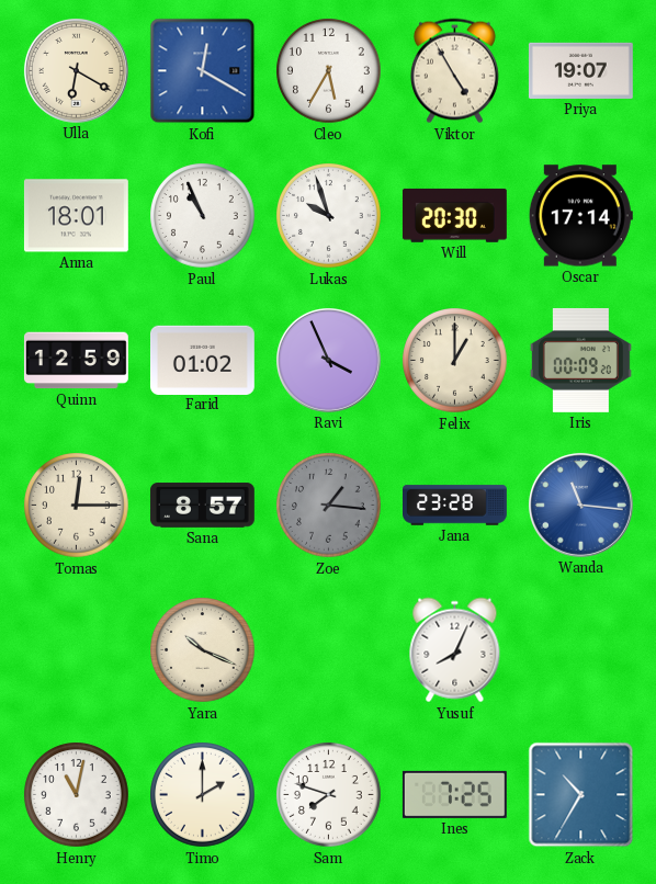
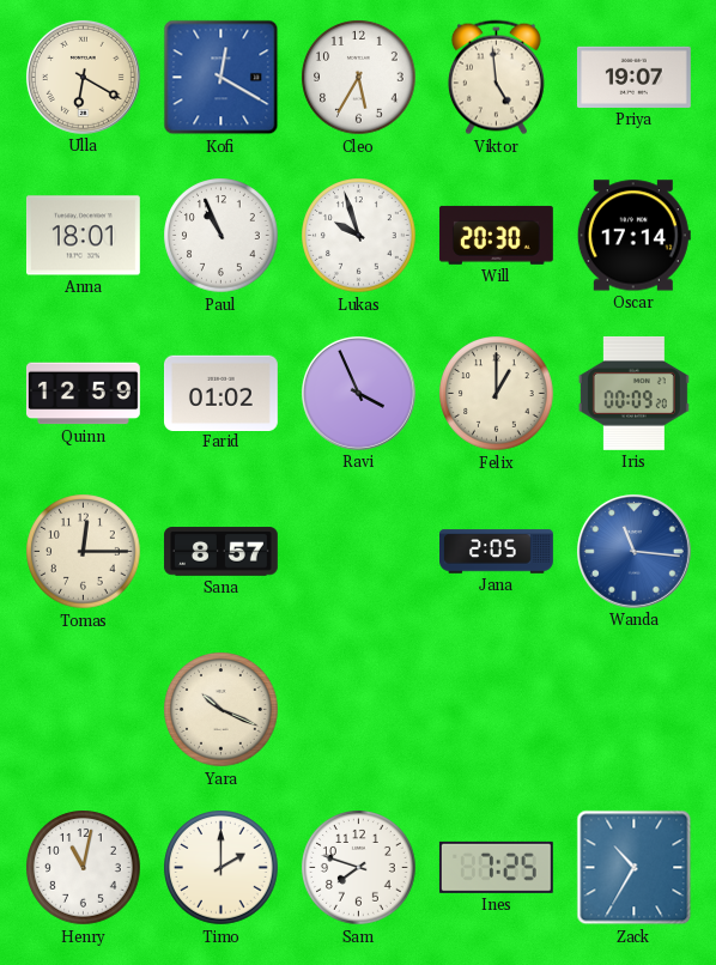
Viktor: 4:55 -> 4:59 (496, 78)
Zoe: 1:16 -> none (329, 506)
Jana: 23:28 -> 2:05 (497, 552)
Yusuf: 8:04 -> none (455, 650)
